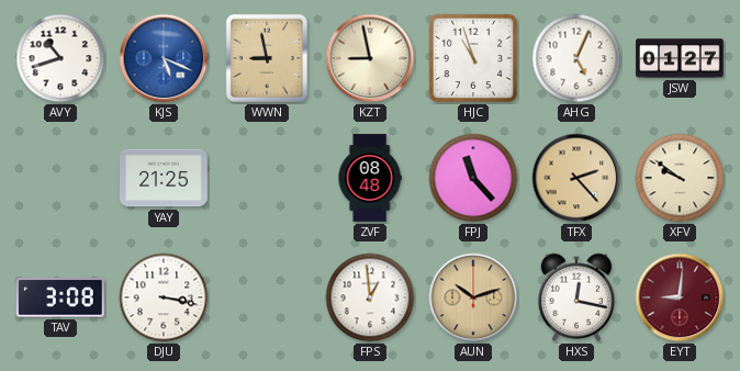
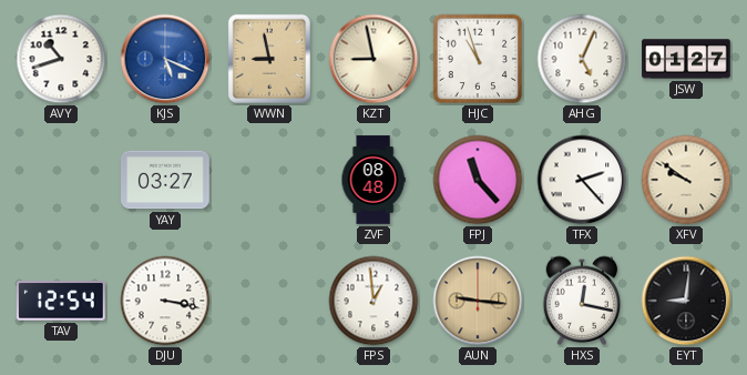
YAY: 21:25 -> 03:27 (165, 180)
TFX dial: champagne -> white (582, 180)
TAV: 3:08 -> 12:54 (61, 301)
AUN: 10:12 -> 9:16 (478, 301)
EYT dial: burgundy -> black (686, 301)
